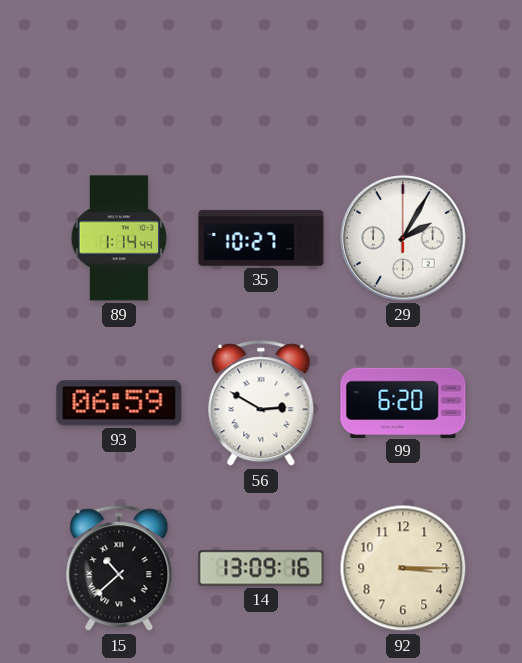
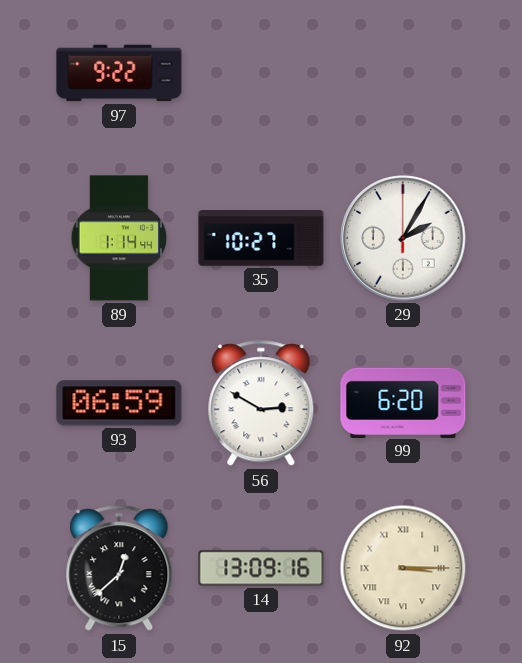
97: none -> 9:22 (119, 73)
15: 10:38 -> 12:38 (119, 569)
92 numerals: Arabic -> Roman (403, 568)
